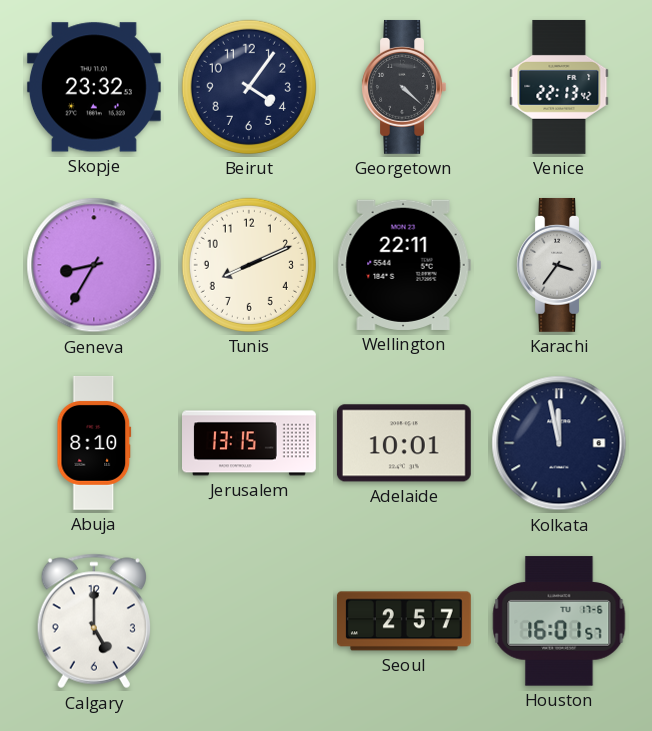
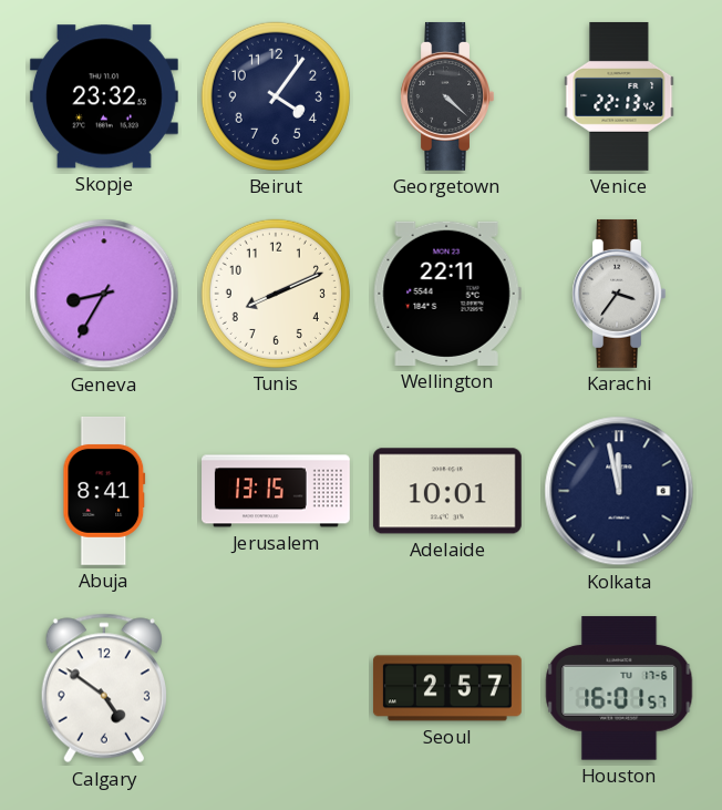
Abuja: 8:10 -> 8:41 (104, 491)
Calgary: 5:00 -> 4:51 (104, 688)
